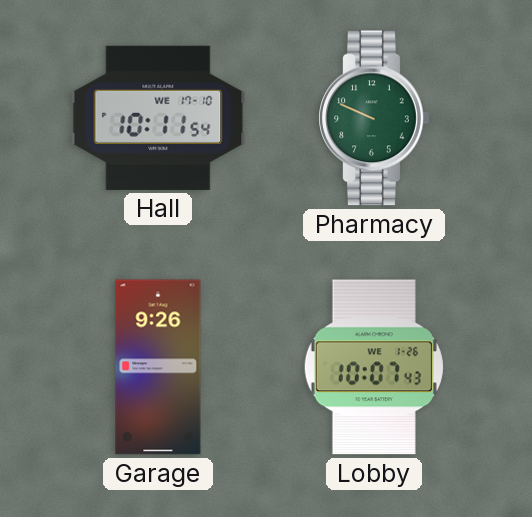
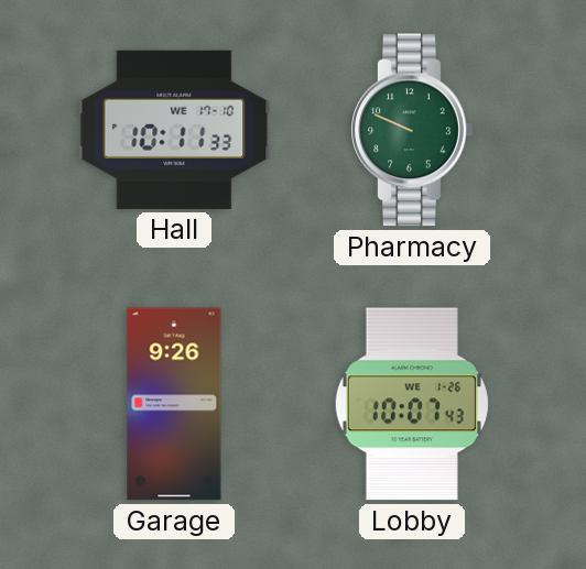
Hall: 10:11:54 -> 10:11:33 (174, 130)
